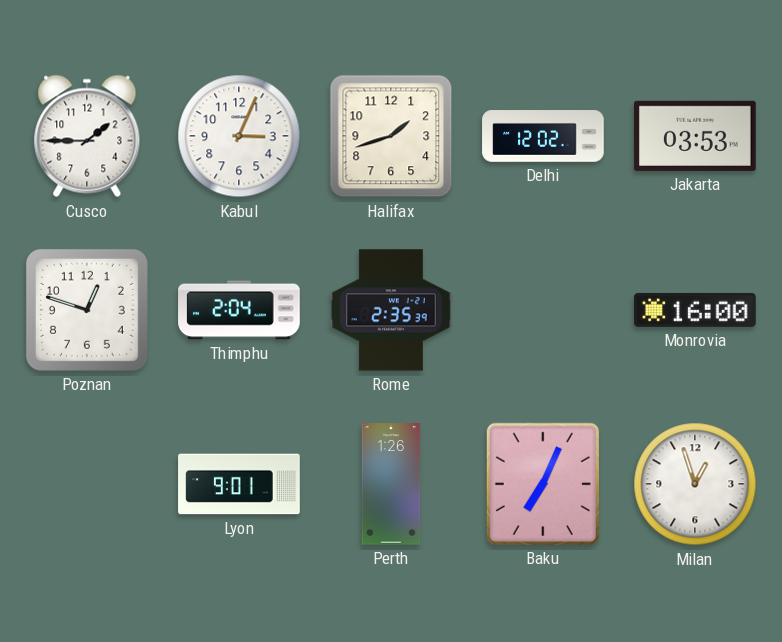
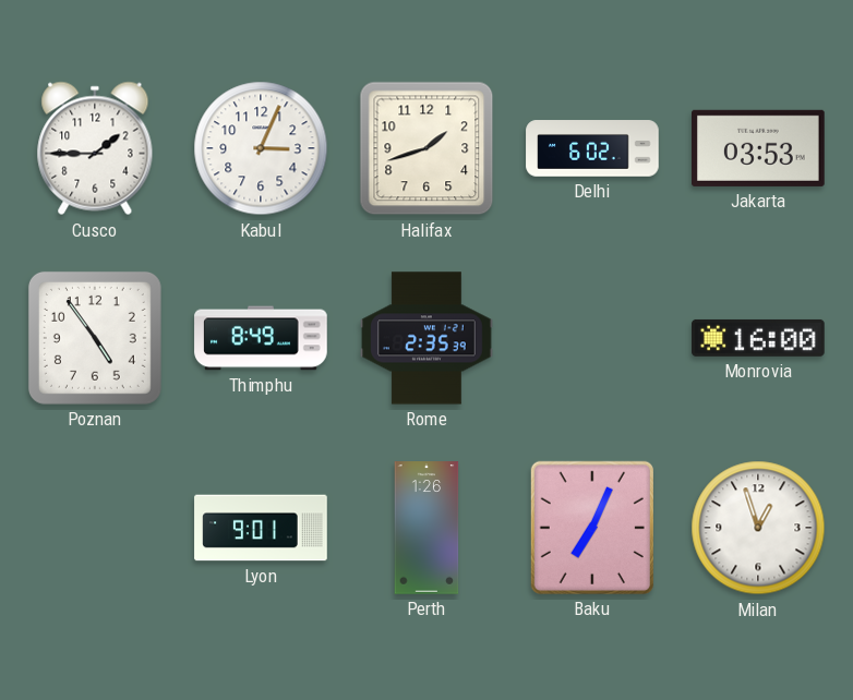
Delhi: 12:02 -> 6:02 (592, 148)
Poznan: 12:48 -> 4:54 (95, 338)
Thimphu: 2:04 -> 8:49 (261, 338)
